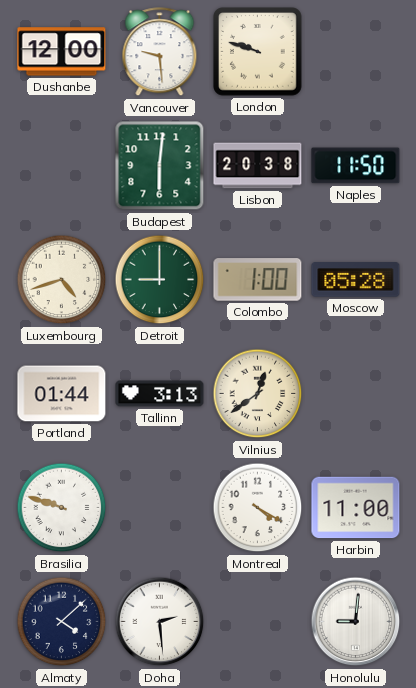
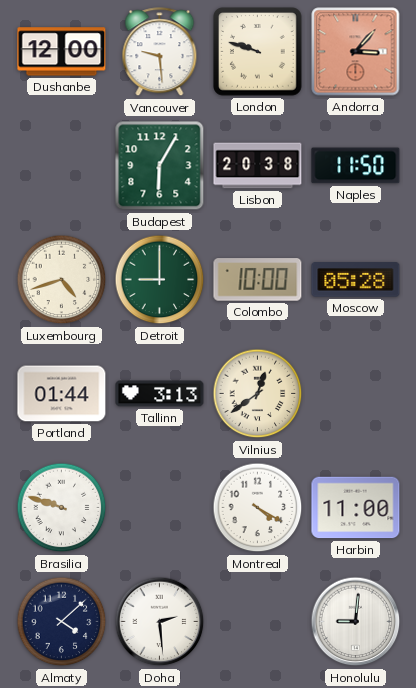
Andorra: none -> 3:07 (356, 52)
Budapest: 6:01 -> 6:05 (160, 166)
Colombo: 1:00 -> 10:00 (258, 280)
